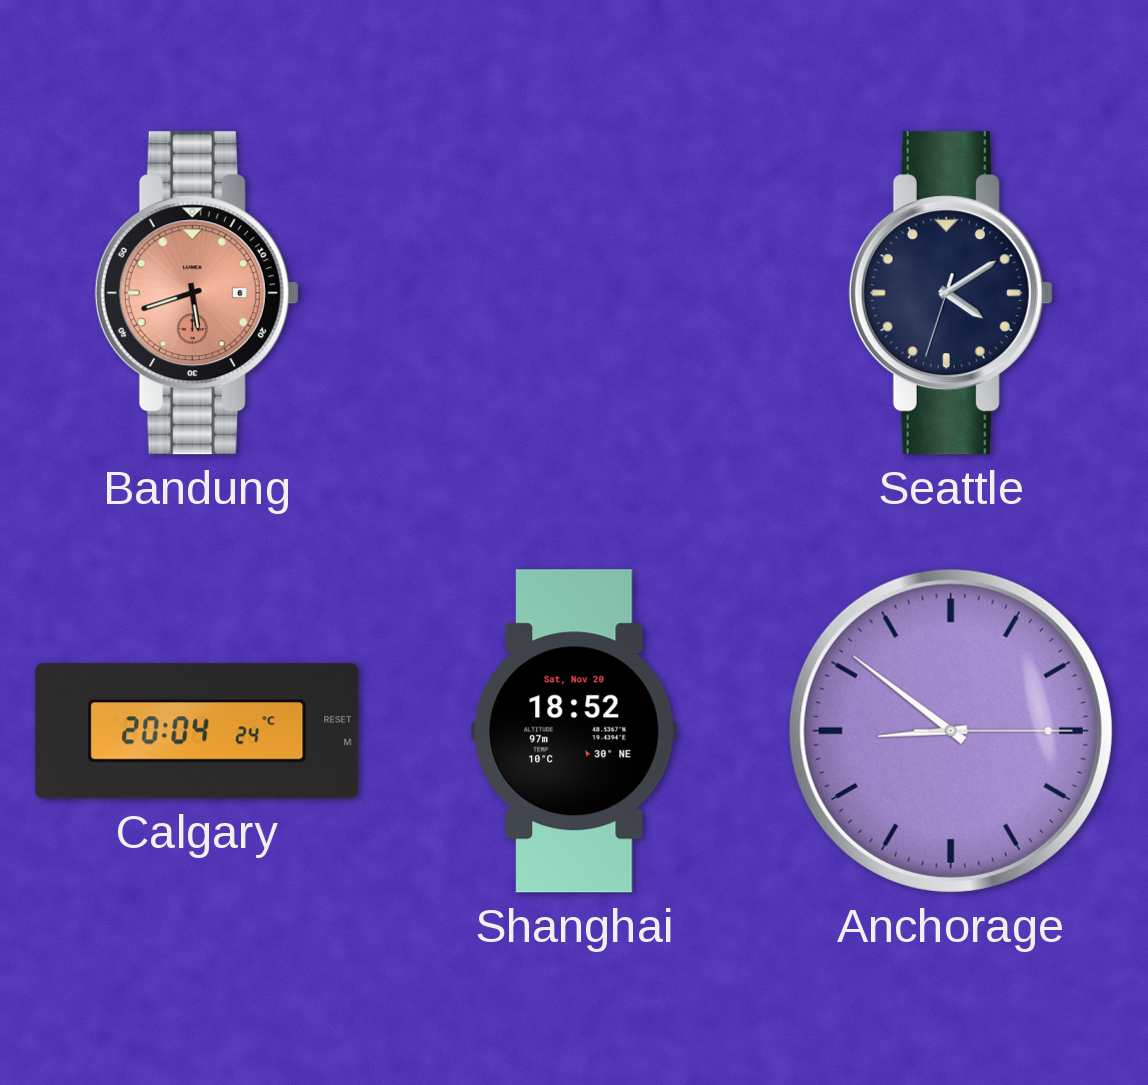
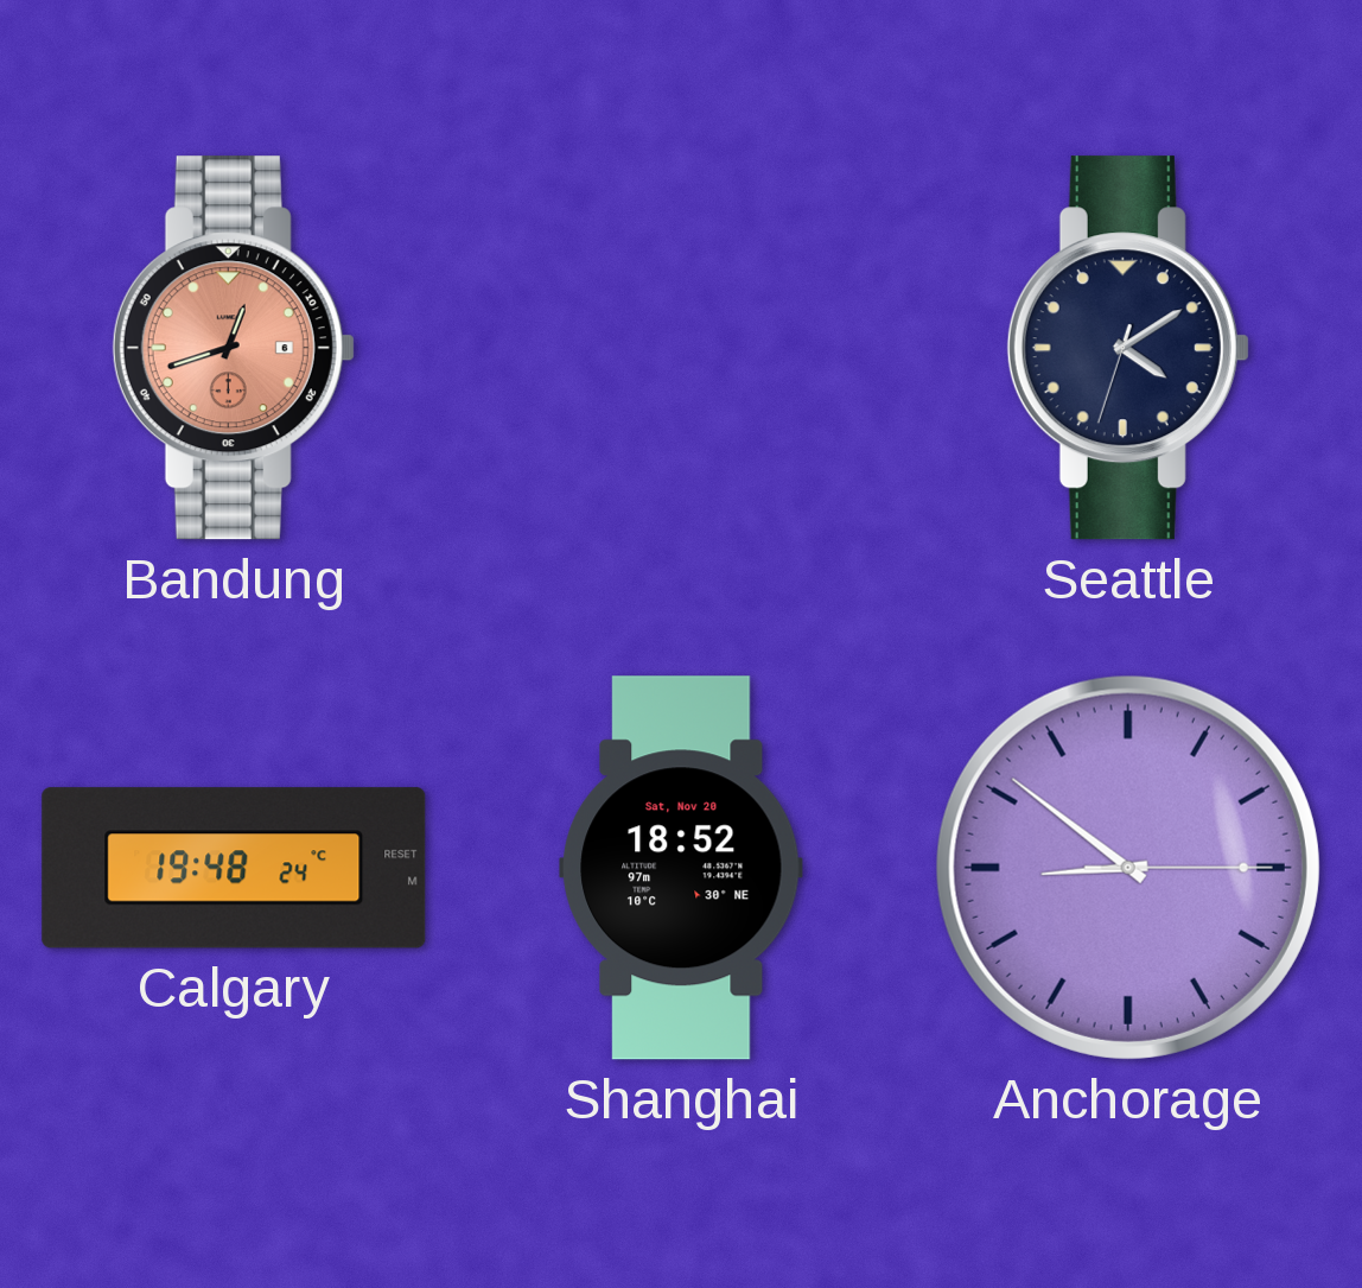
Bandung: 5:42 -> 12:42 (234, 348)
Calgary: 20:04 -> 19:48 (234, 868)
